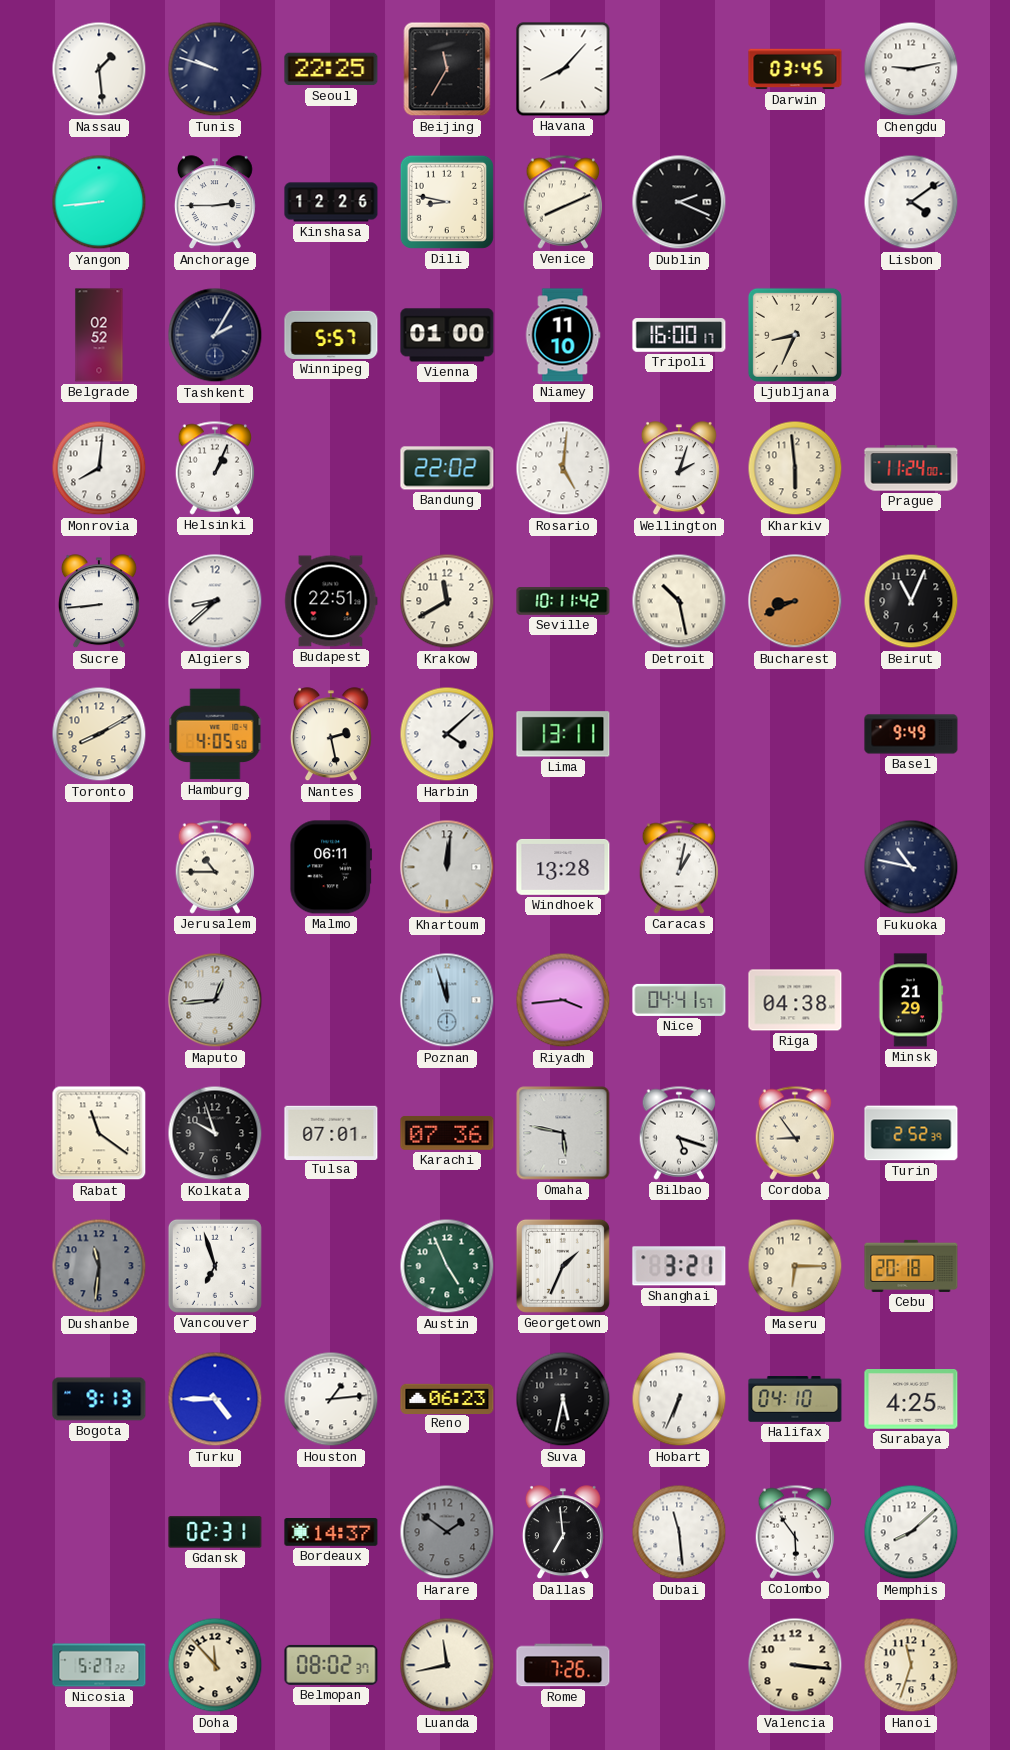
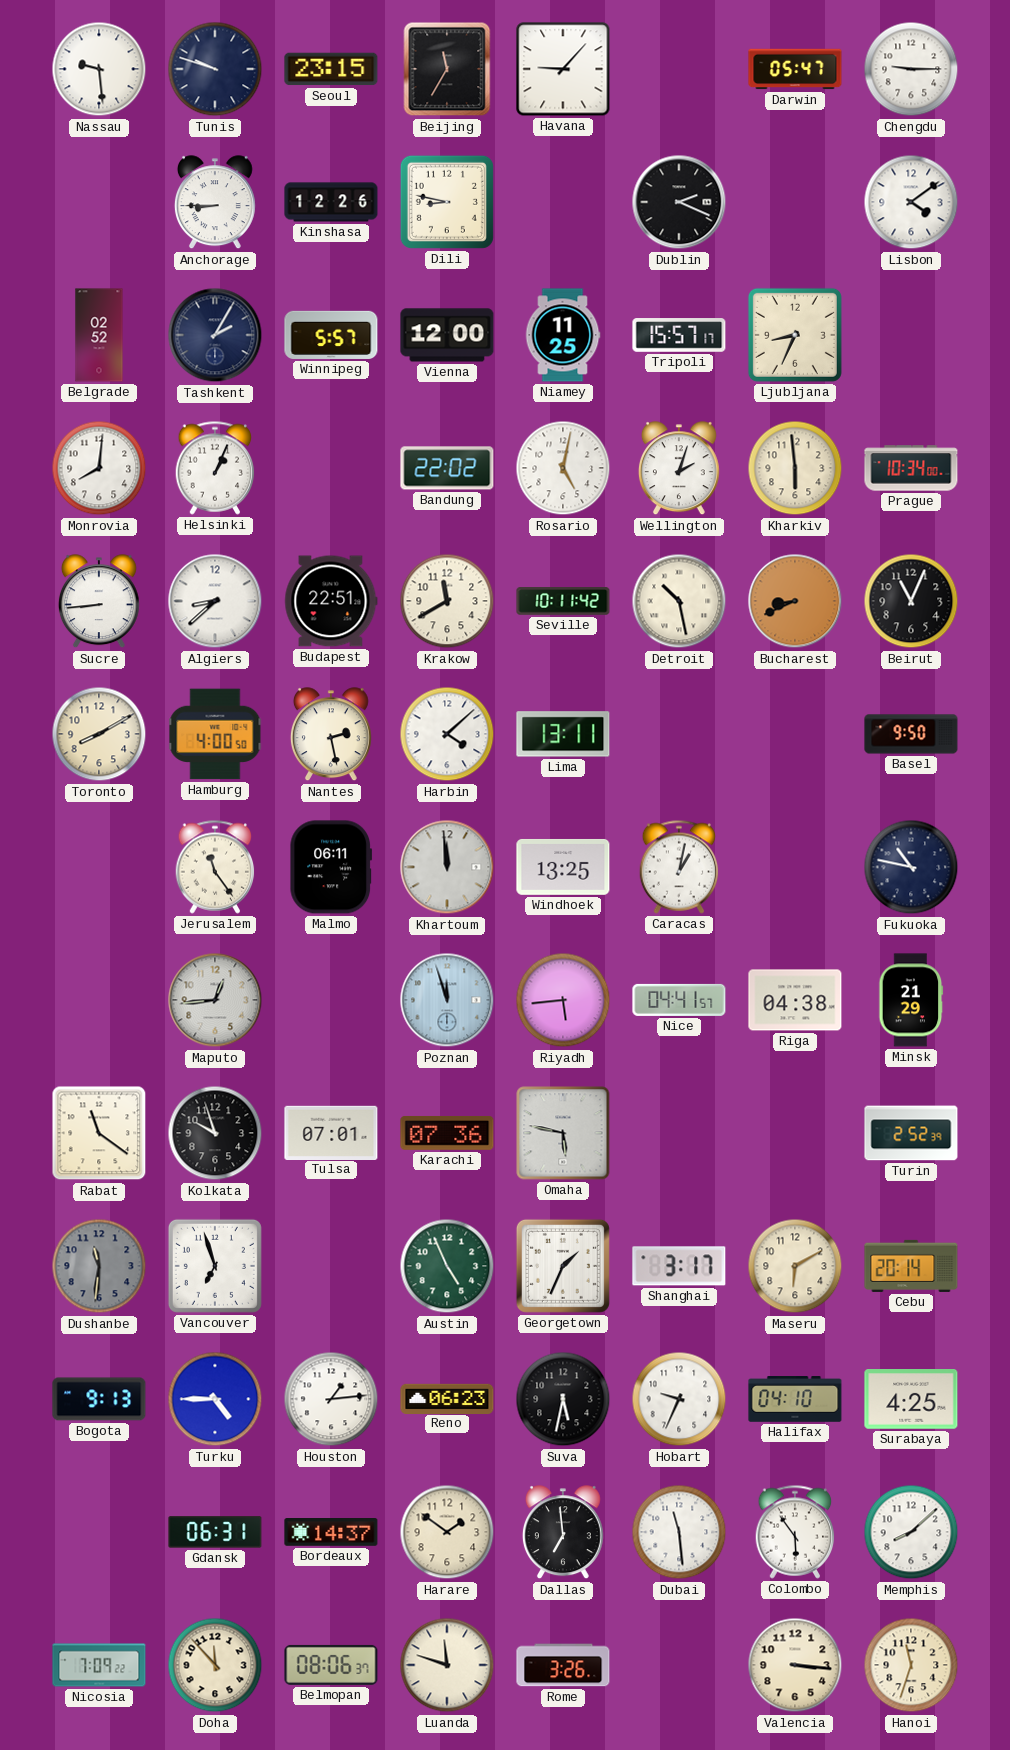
Nassau: 1:29 -> 9:29 (99, 69)
Seoul: 22:25 -> 23:15 (331, 69)
Havana: 8:07 -> 9:07 (563, 69)
Darwin: 03:45 -> 05:47 (795, 69)
Chengdu: 9:13 -> 9:15 (911, 69)
Yangon: 8:44 -> none (99, 202)
Anchorage: 2:45 -> 8:45 (215, 203)
Venice: 8:11 -> none (563, 202)
Vienna: 01:00 -> 12:00 (447, 335)
Niamey: 11:10 -> 11:25 (563, 335)
Tripoli: 16:00 -> 15:57 (679, 335)
Rosario: 5:01 -> 5:02 (563, 468)
Prague: 11:24 -> 10:34 (911, 468)
Hamburg: 4:05 -> 4:00 (215, 734)
Basel: 9:49 -> 9:50 (911, 734)
Jerusalem: 10:45 -> 11:24 (215, 867)
Khartoum: 12:01 -> 11:59 (447, 867)
Windhoek: 13:28 -> 13:25 (563, 867)
Riyadh: 3:44 -> 5:44 (563, 1000)
Bilbao: 5:18 -> none (679, 1133)
Cordoba: 8:54 -> none (795, 1133)
Shanghai: 3:21 -> 3:17 (679, 1266)
Maseru: 6:15 -> 6:10 (795, 1266)
Cebu: 20:18 -> 20:14 (911, 1266)
Hobart: 6:34 -> 9:34 (679, 1399)
Gdansk: 02:31 -> 06:31 (215, 1532)
Harare dial: grey -> cream (447, 1532)
Nicosia: 5:27 -> 7:09 (99, 1665)
Belmopan: 08:02 -> 08:06 (331, 1665)
Luanda: 11:43 -> 11:48 (447, 1665)
Rome: 7:26 -> 3:26 (563, 1665)
